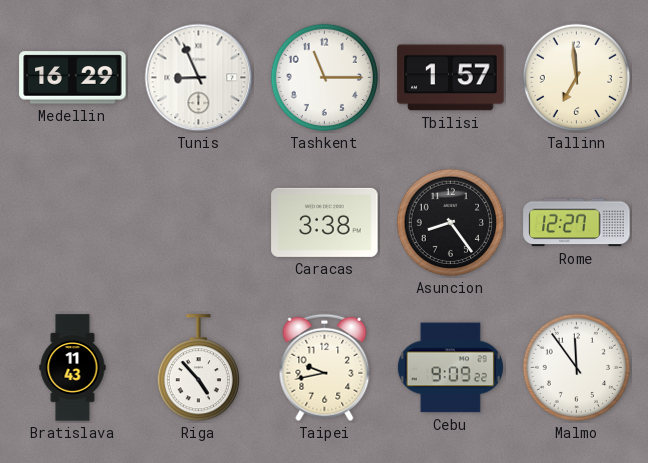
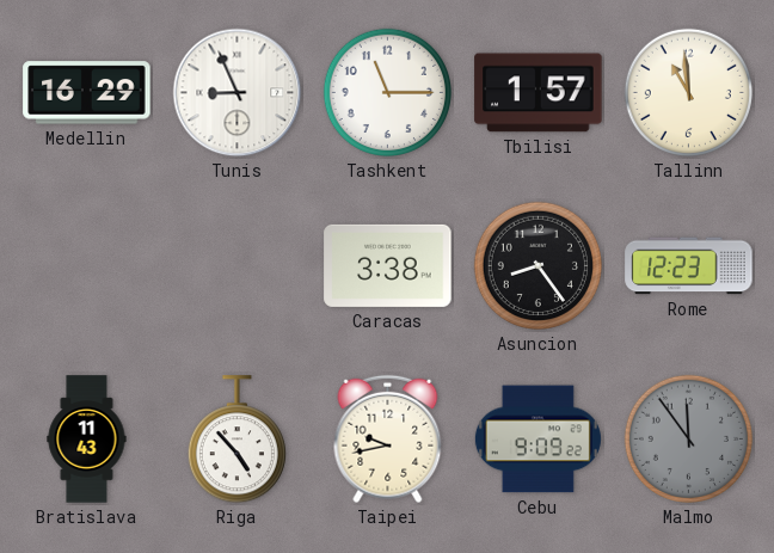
Tallinn: 6:59 -> 10:59 (688, 92)
Rome: 12:27 -> 12:23 (689, 266)
Malmo dial: white -> grey (688, 438)
